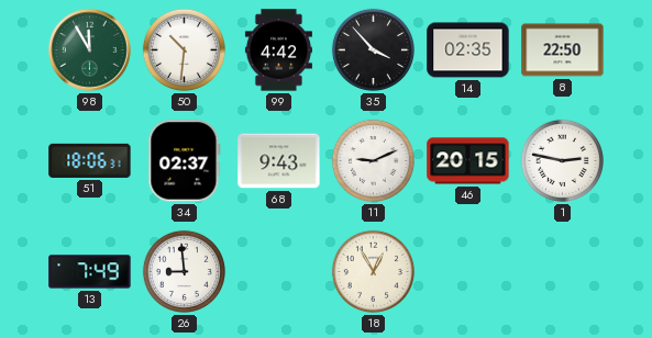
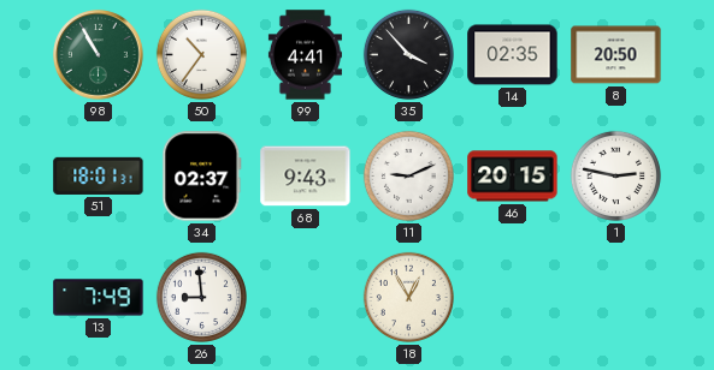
98: 11:55 -> 10:55 (99, 55)
50: 10:31 -> 10:36 (201, 54)
99: 4:42 -> 4:41 (305, 55)
8: 22:50 -> 20:50 (616, 55)
51: 18:06 -> 18:01 (99, 175)
